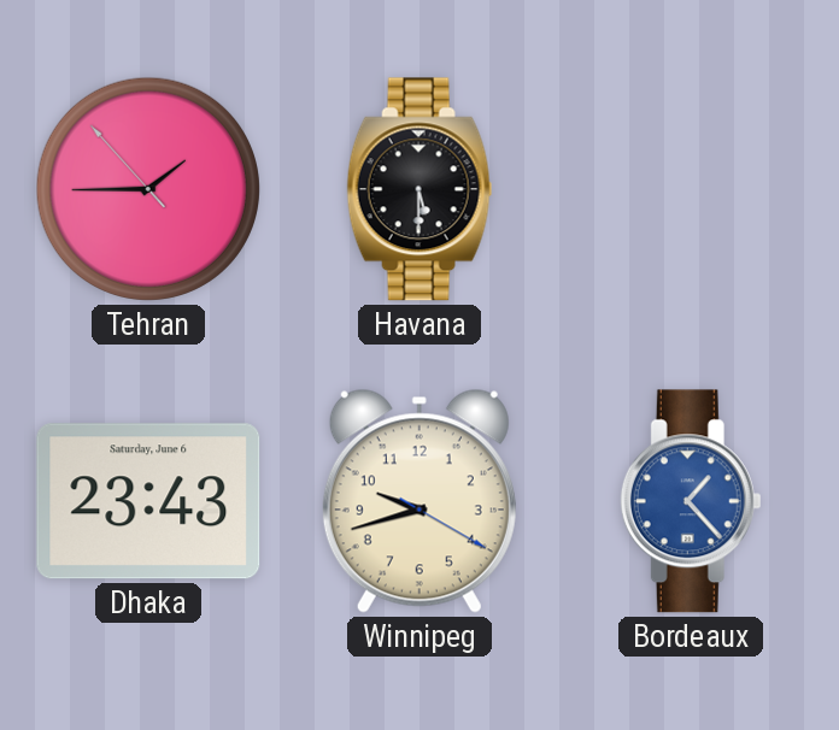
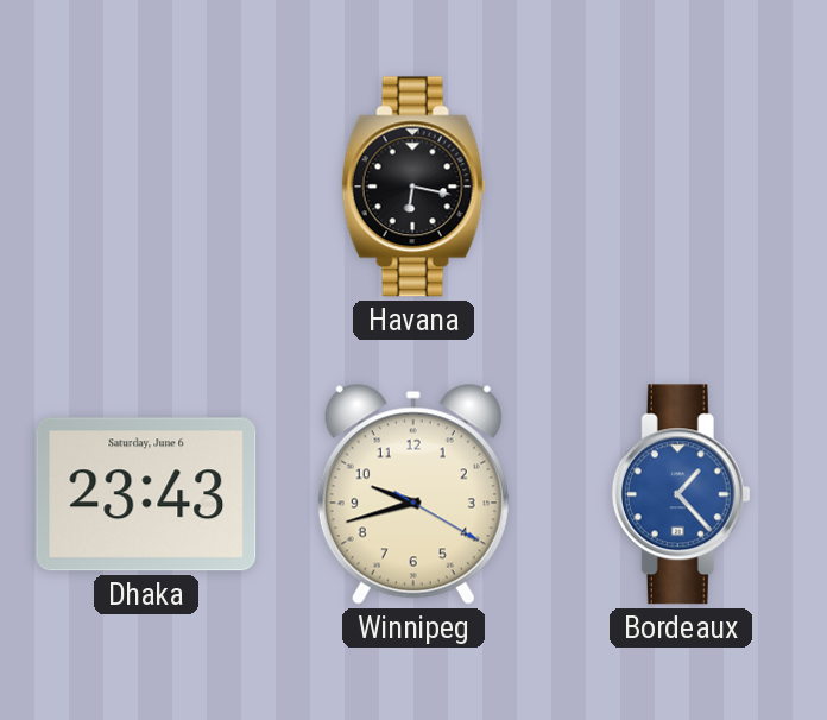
Tehran: 1:44 -> none (148, 189)
Havana: 5:30 -> 6:17 (414, 187)
